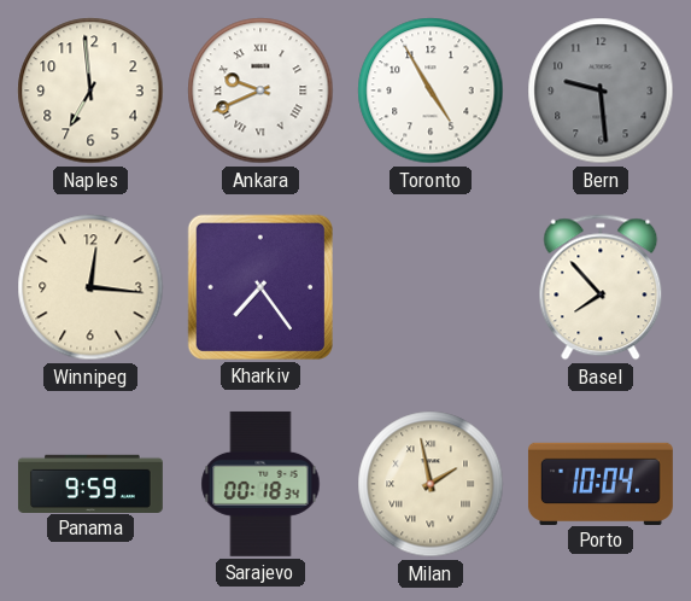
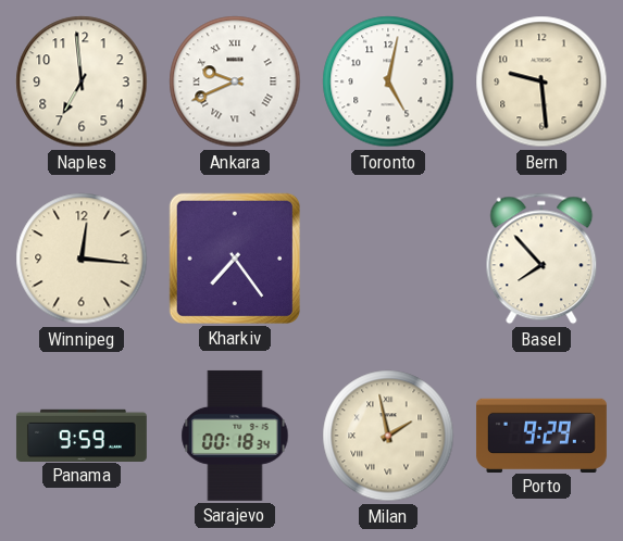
Toronto: 4:55 -> 5:02 (388, 81)
Bern dial: grey -> cream (541, 81)
Porto: 10:04 -> 9:29 (541, 435)
